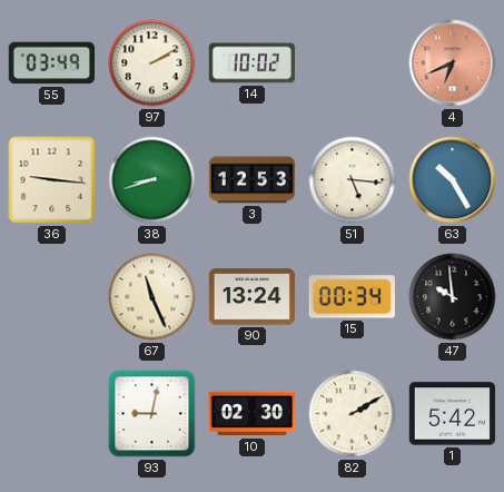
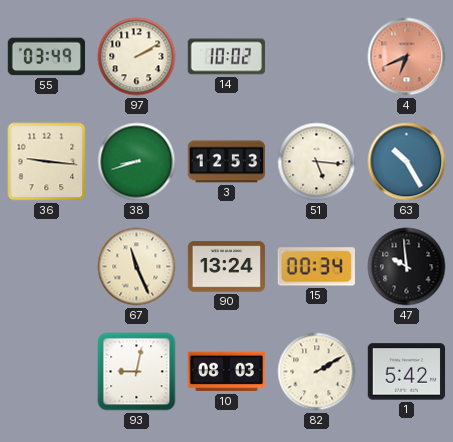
10: 02:30 -> 08:03 (227, 372)
